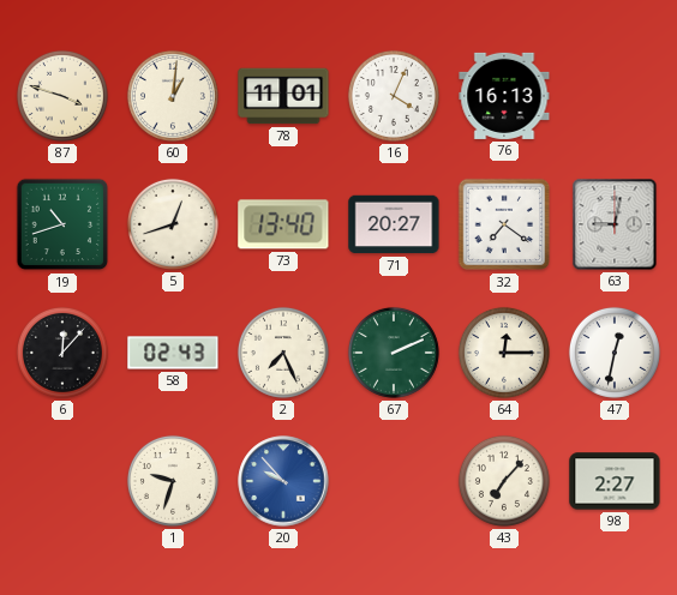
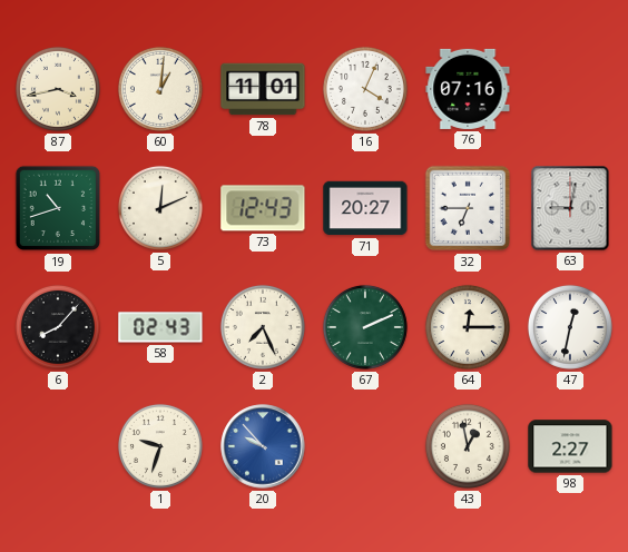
87: 3:48 -> 3:43 (58, 89)
76: 16:13 -> 07:16 (468, 89)
5: 12:42 -> 12:11 (160, 208)
73: 13:40 -> 12:43 (263, 208)
32: 7:21 -> 6:45 (468, 208)
6: 12:07 -> 8:07 (58, 327)
43: 7:07 -> 12:58 (468, 446)
